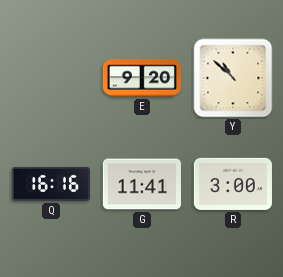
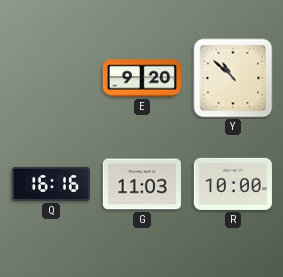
G: 11:41 -> 11:03 (142, 184)
R: 3:00 -> 10:00 (233, 184)
